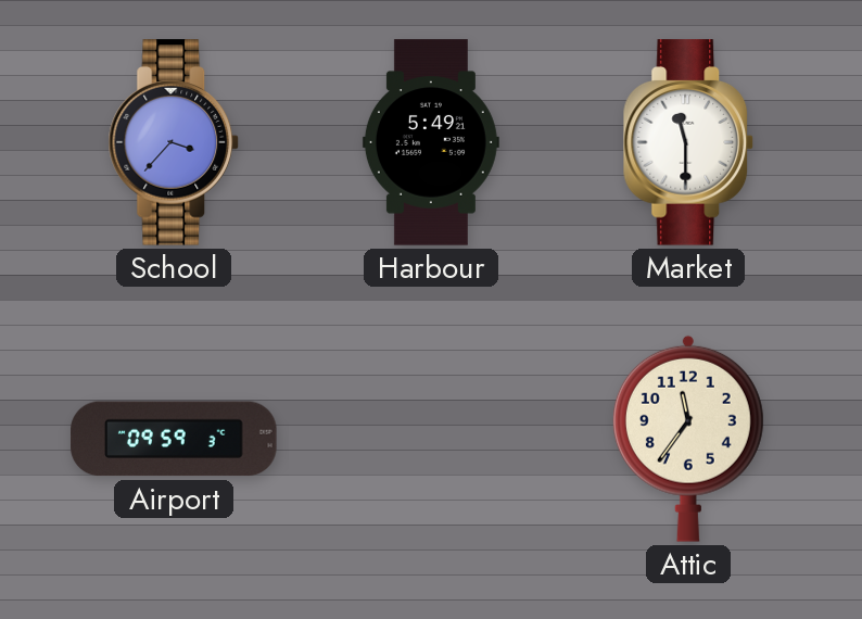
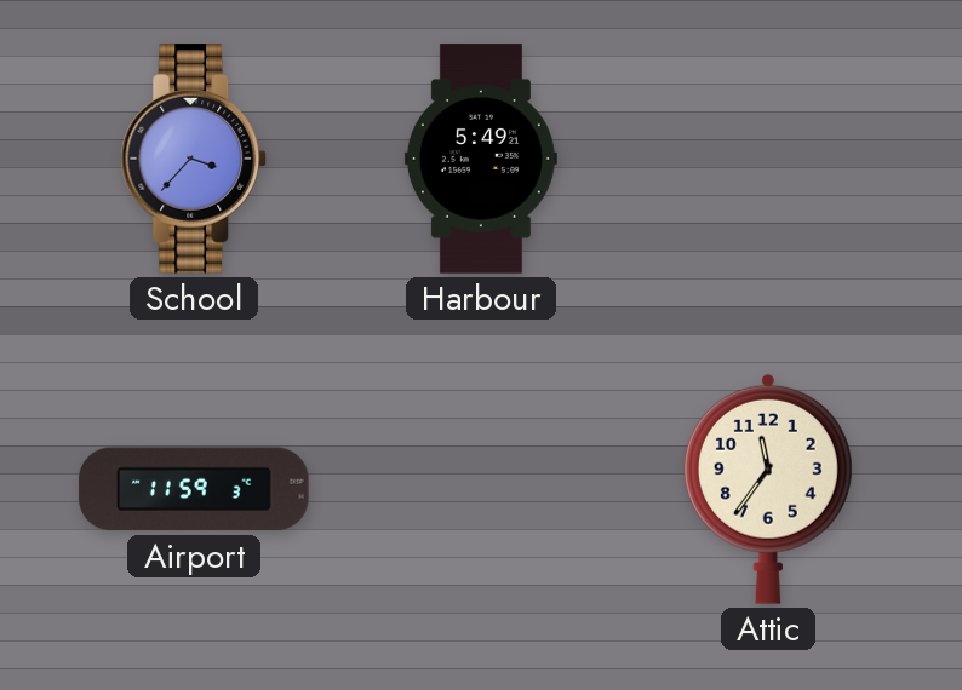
Market: 11:30 -> none (688, 142)
Airport: 09:59 -> 11:59 (194, 489)
